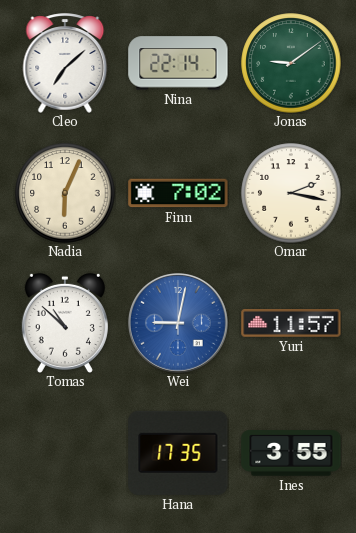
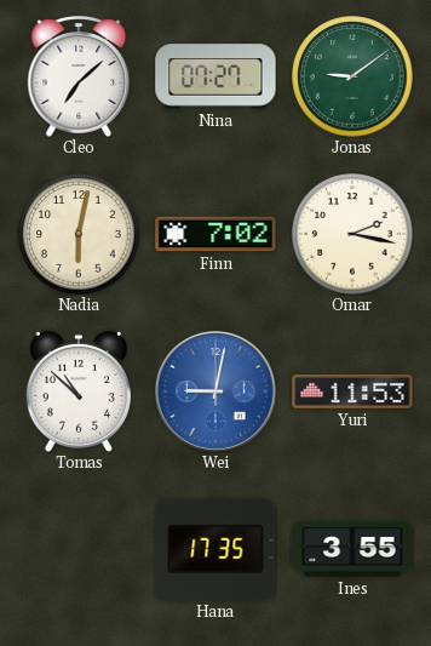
Nina: 22:14 -> 07:27 (215, 76)
Nadia: 6:04 -> 6:02 (79, 234)
Yuri: 11:57 -> 11:53 (352, 393)
